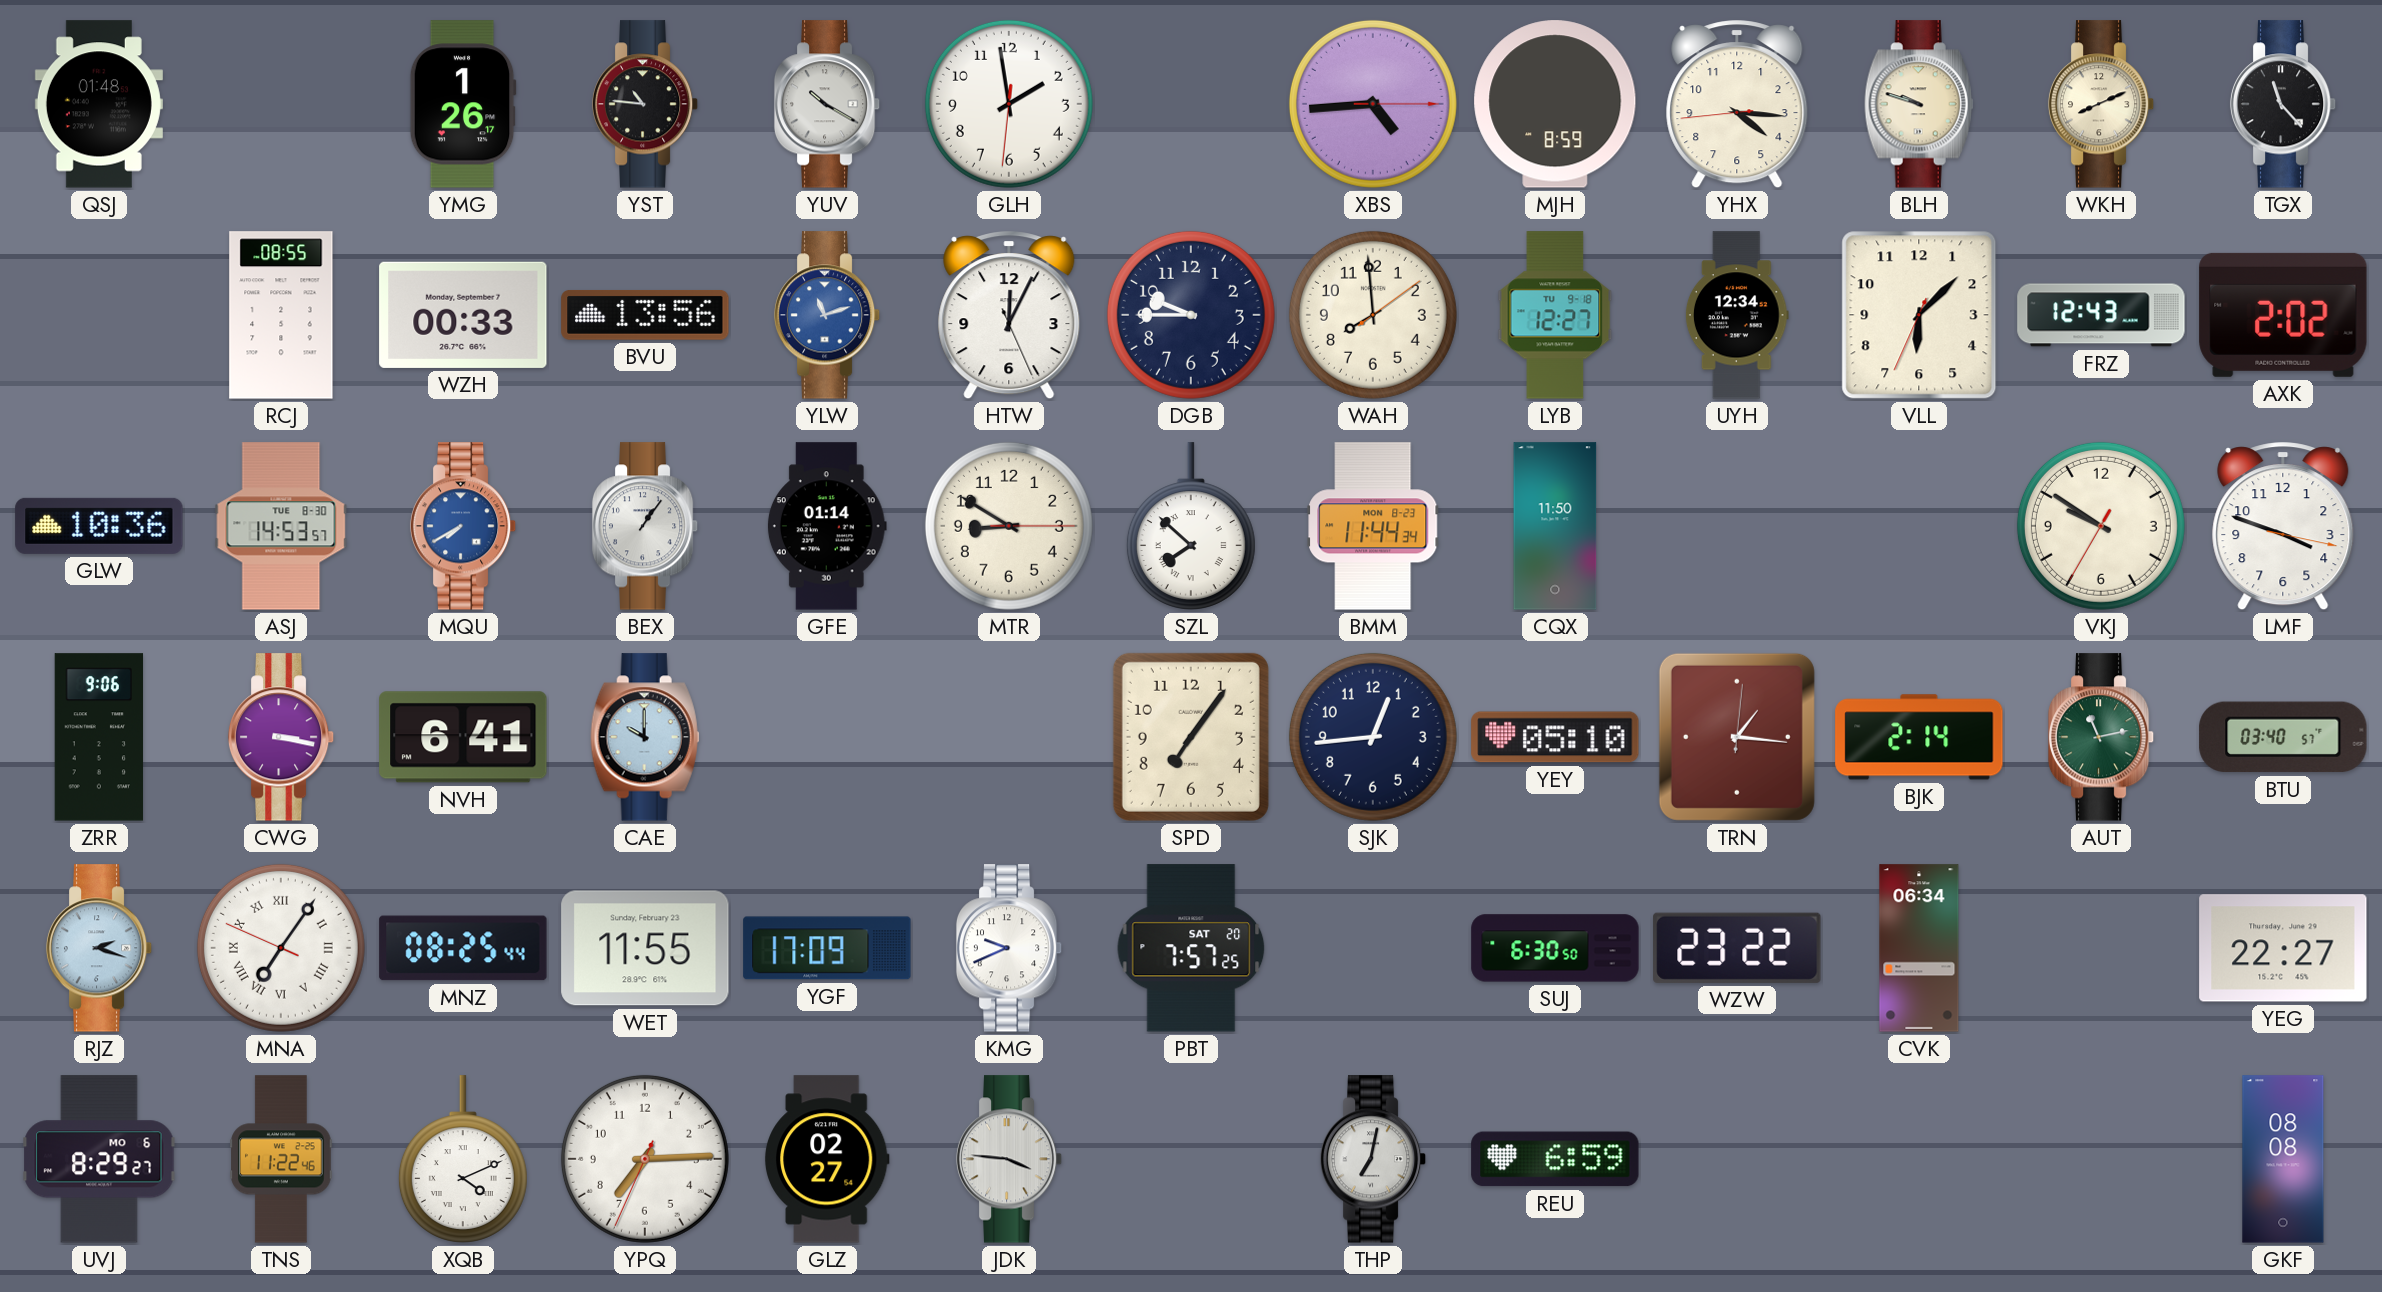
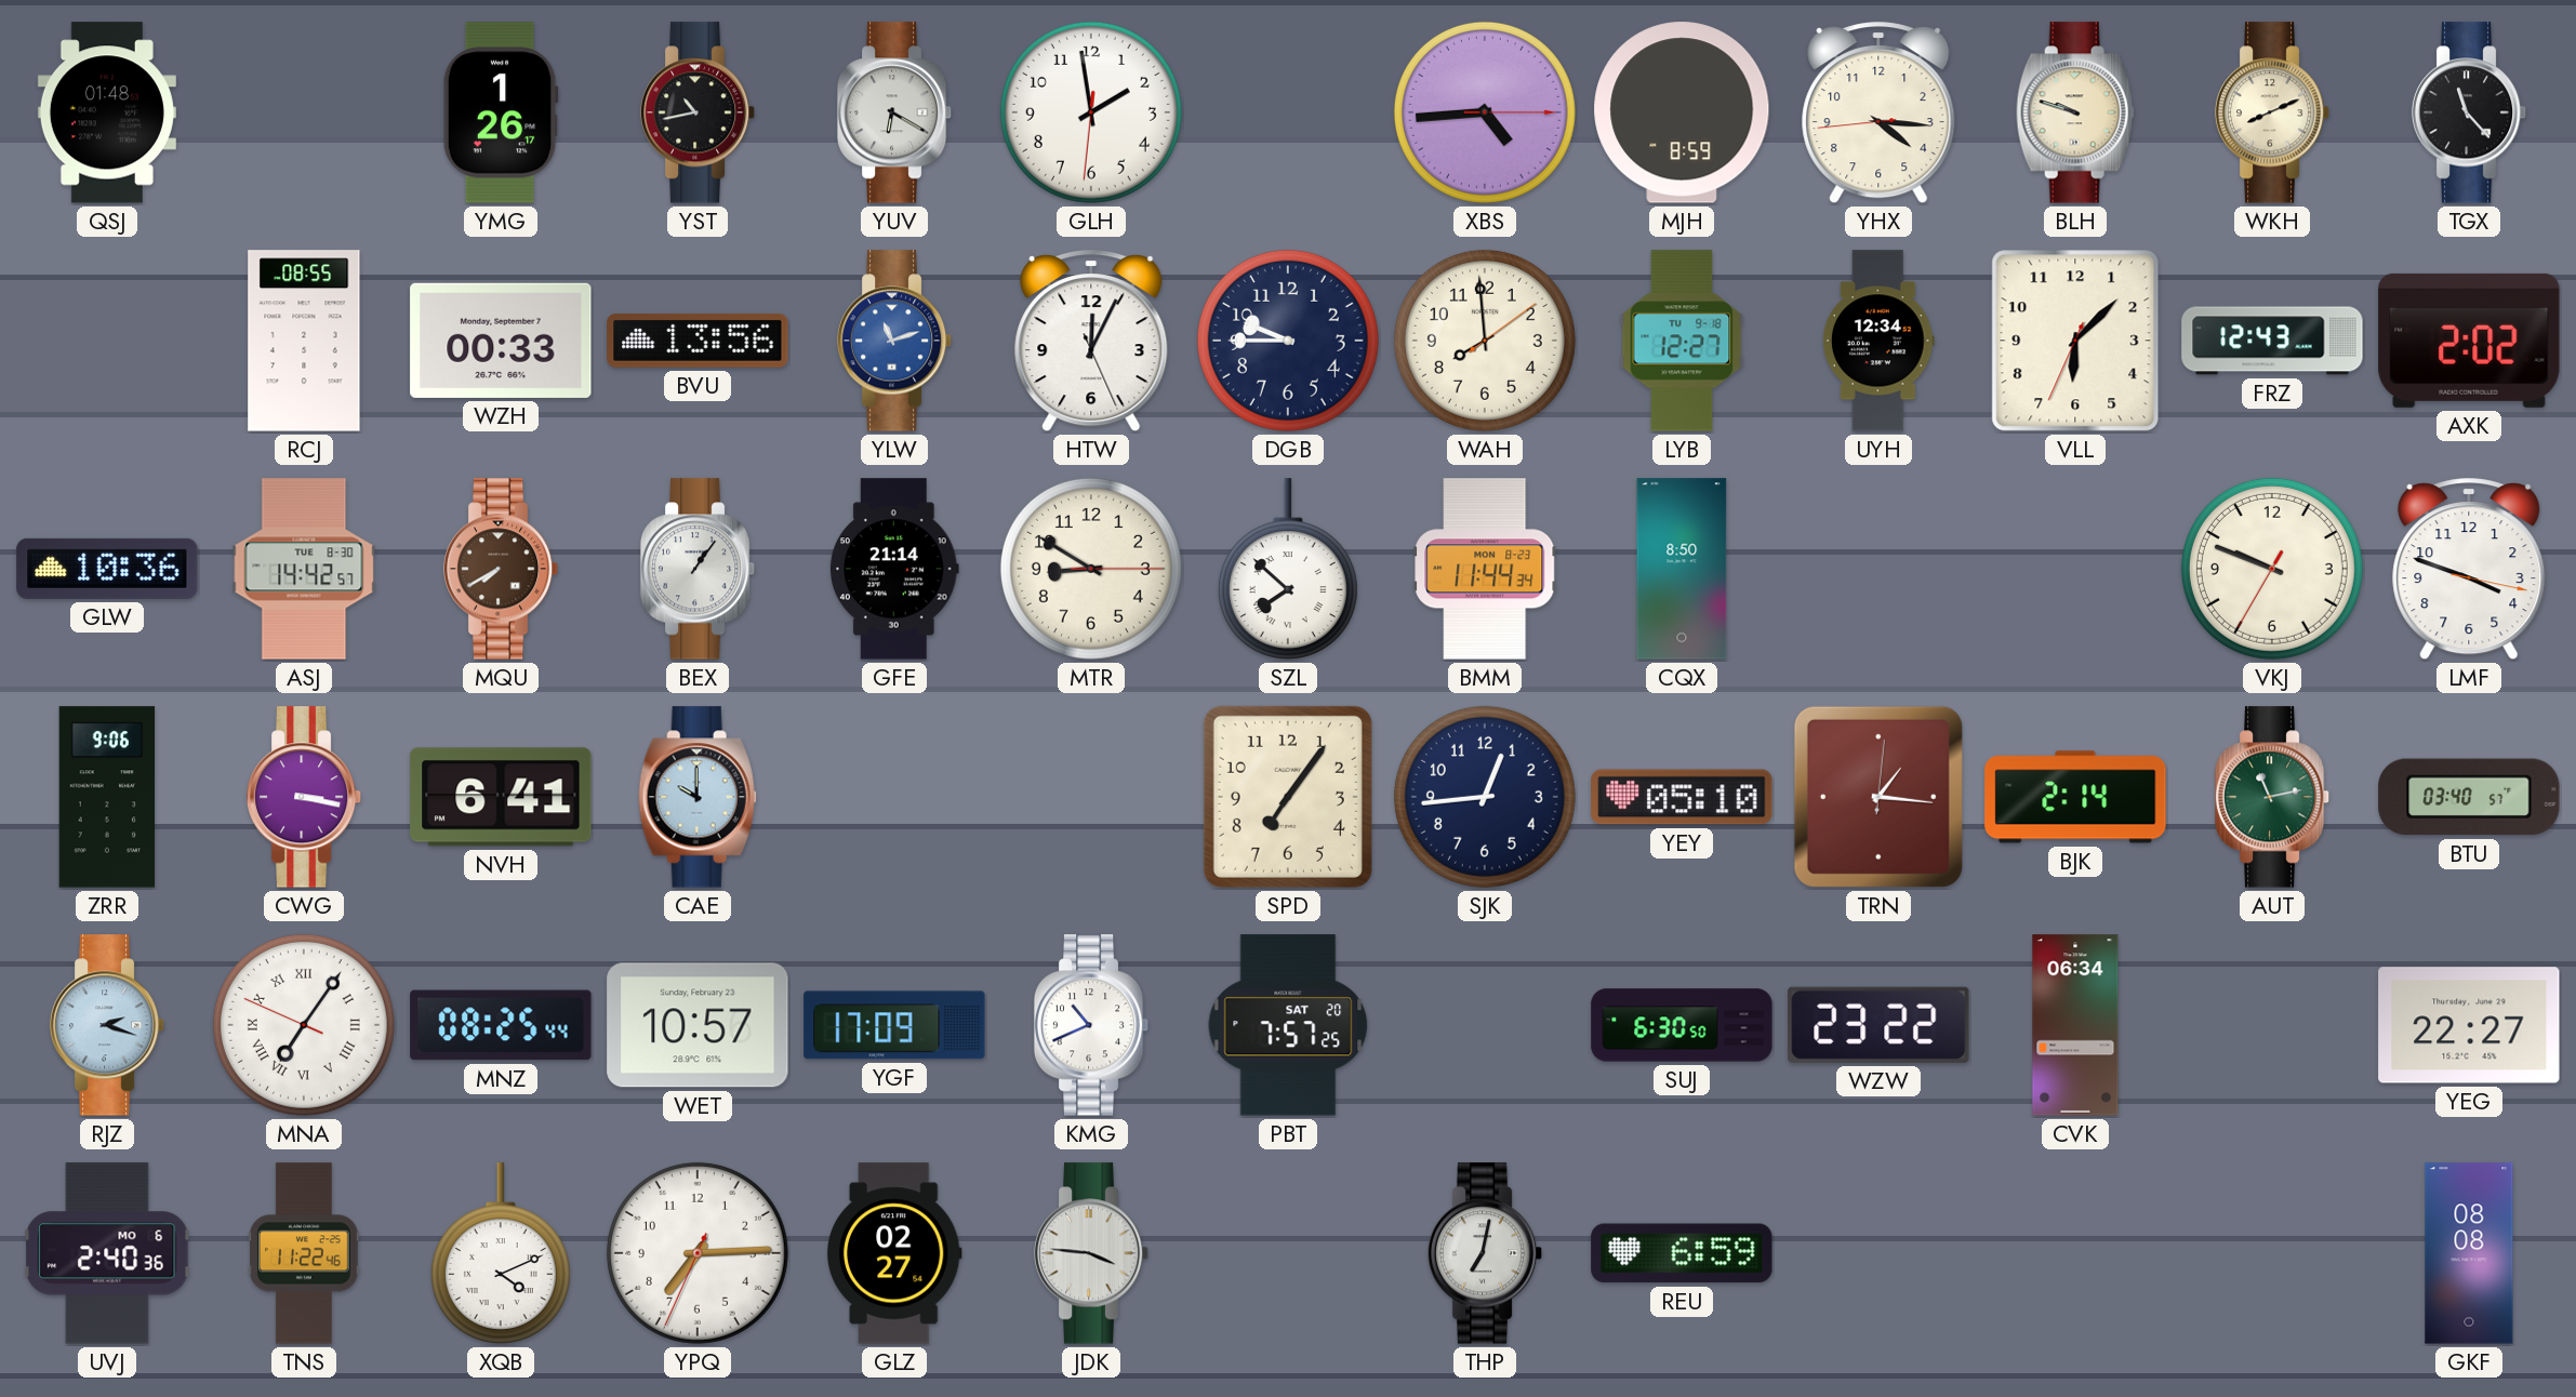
YST: 10:46 -> 10:43 (698, 112)
YUV: 10:20 -> 6:20 (894, 112)
ASJ: 14:53 -> 14:42 (304, 569)
MQU dial: blue -> brown (501, 569)
GFE: 01:14 -> 21:14 (894, 569)
CQX: 11:50 -> 8:50 (1682, 569)
VKJ: 9:50 -> 9:48 (2272, 569)
WET: 11:55 -> 10:57 (698, 1025)
KMG: 9:41 -> 10:41 (1091, 1025)
UVJ: 8:29 -> 2:40 (107, 1253)
